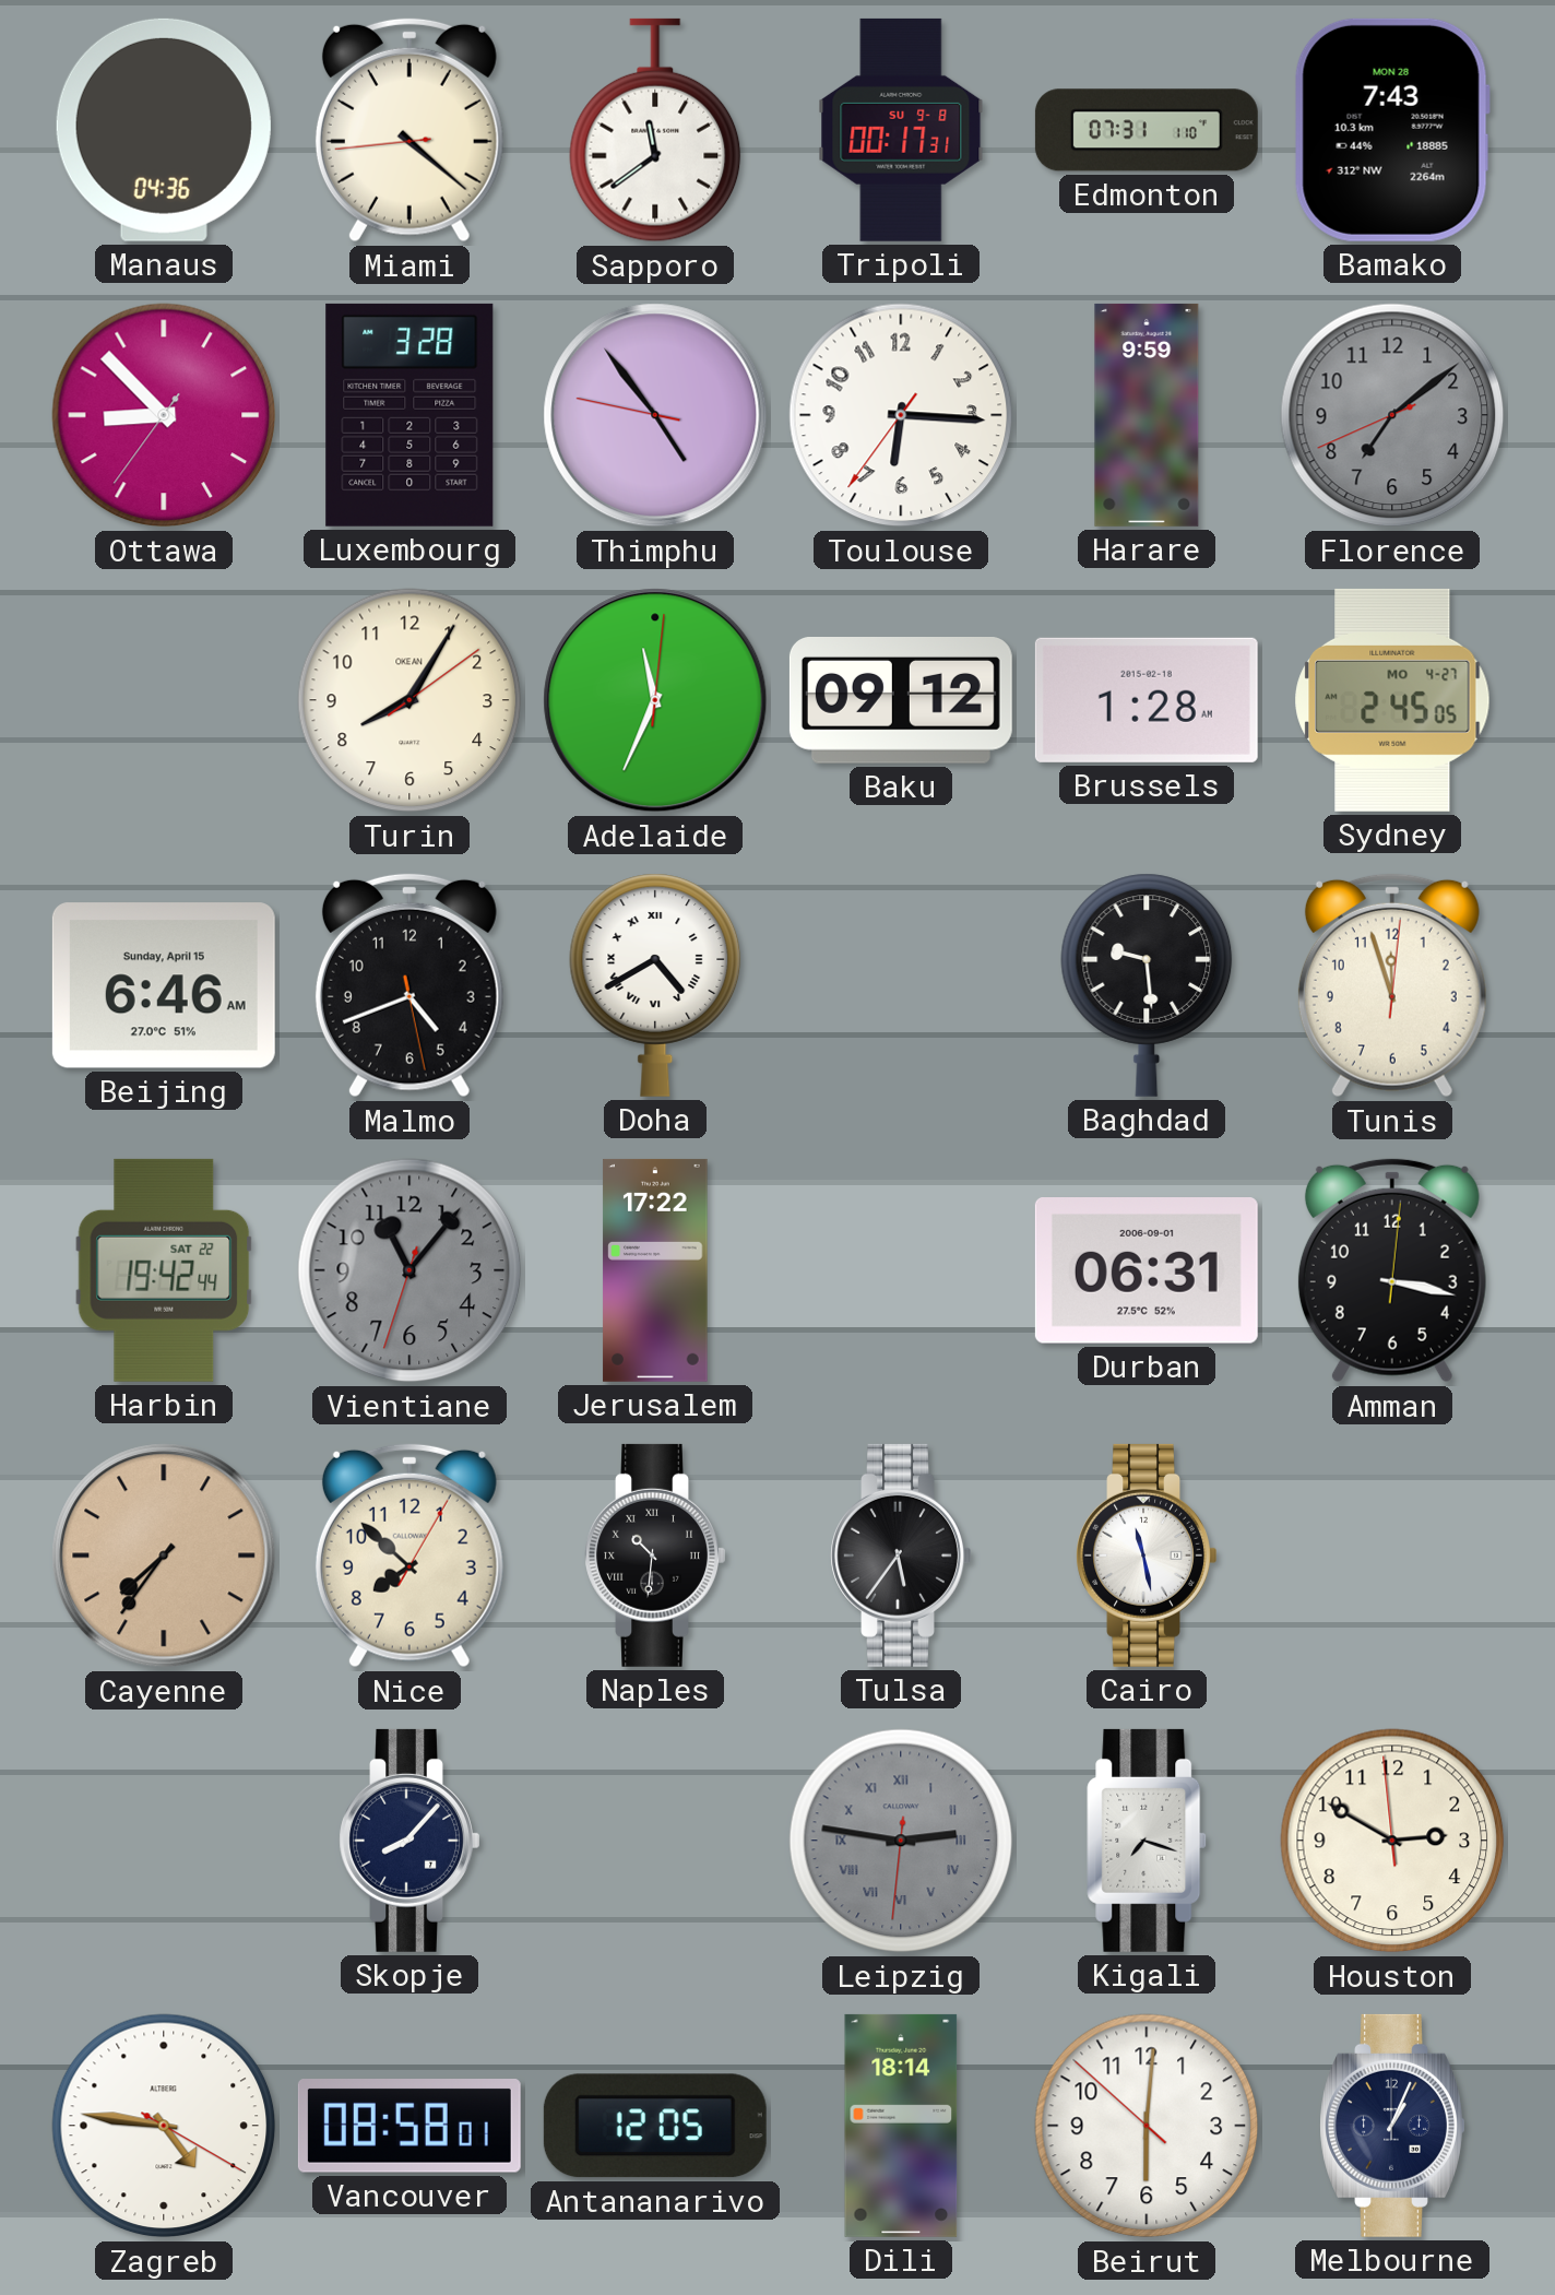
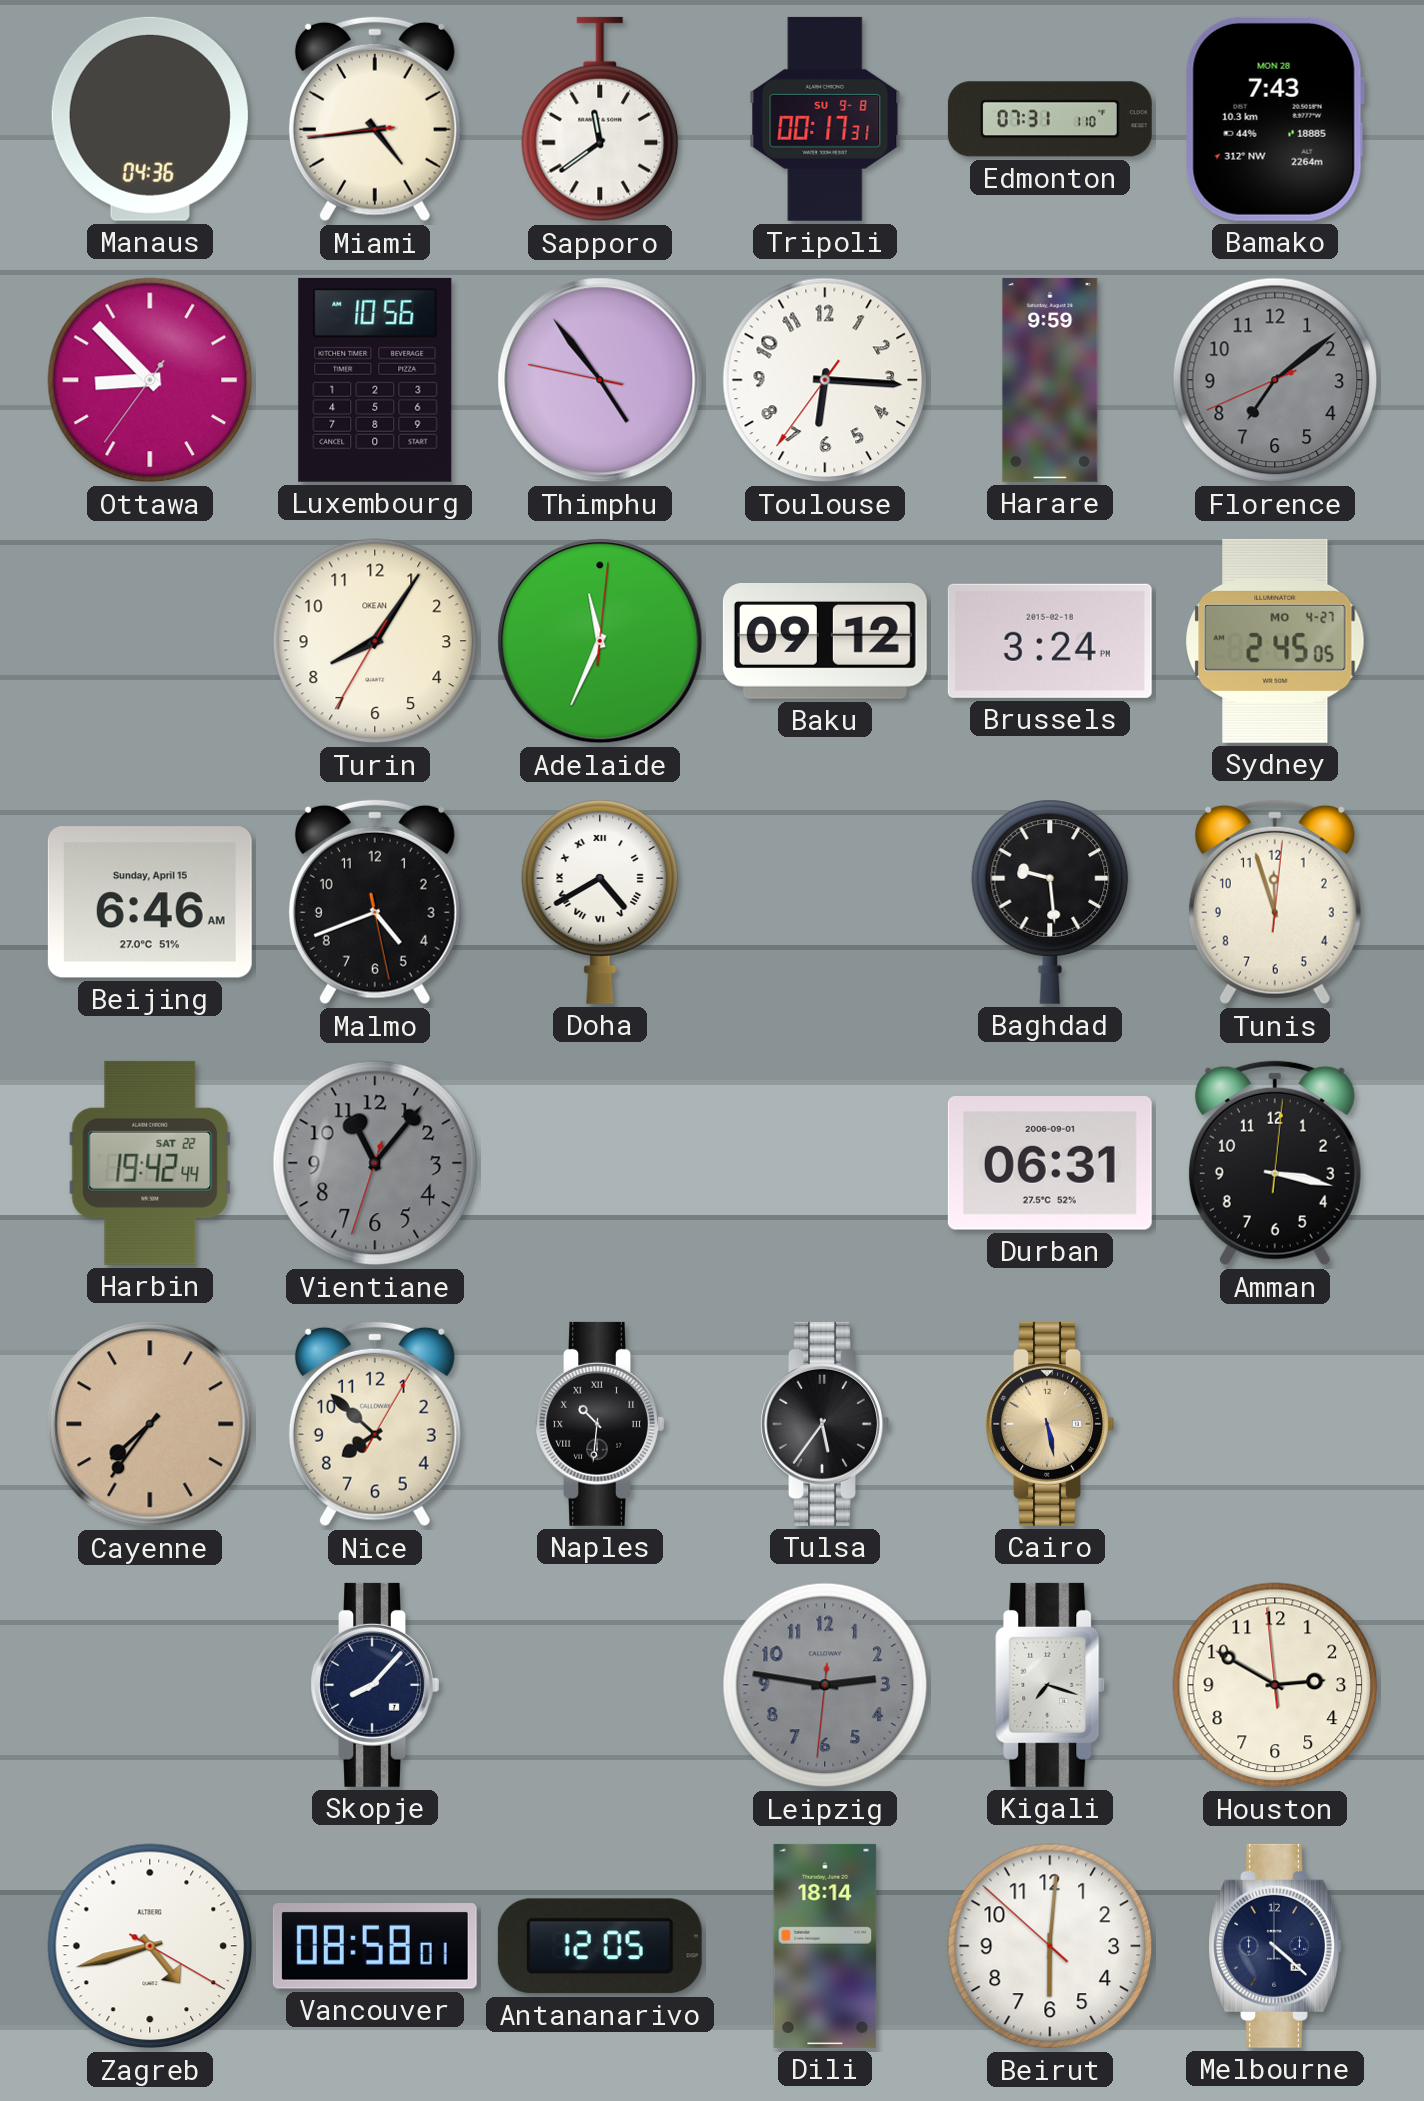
Miami: 4:21 -> 4:43 (375, 119)
Luxembourg: 3:28 -> 10:56 (375, 380)
Turin: 8:05:09 -> 8:05:35 (375, 641)
Brussels: 1:28 -> 3:24 (1050, 641)
Jerusalem: 17:22 -> none (655, 1270)
Cairo: 11:28 -> 5:28 (1050, 1424)
Cairo dial: white -> champagne (1050, 1424)
Leipzig numerals: Roman -> Arabic (825, 1685)
Zagreb: 4:46 -> 4:42 (150, 1946)
Melbourne: 1:04 -> 4:22 (1275, 1946)
